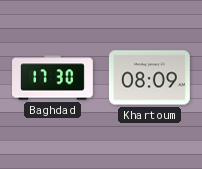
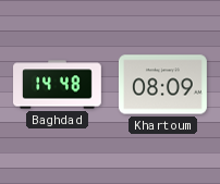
Baghdad: 17:30 -> 14:48 (58, 85)
